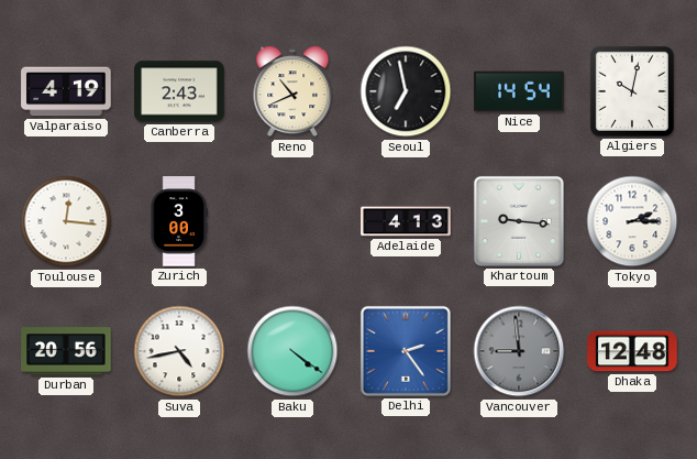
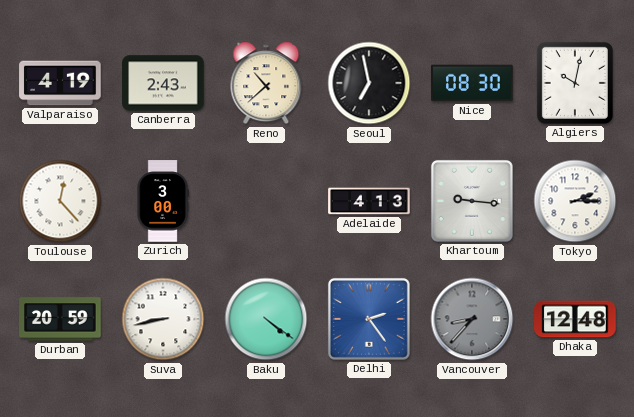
Reno: 10:41 -> 10:38 (266, 83)
Nice: 14:54 -> 08:30 (472, 83)
Toulouse: 12:16 -> 12:23 (60, 201)
Durban: 20:56 -> 20:59 (60, 319)
Suva: 4:43 -> 8:43 (163, 319)
Vancouver: 8:59 -> 8:37 (472, 319)
